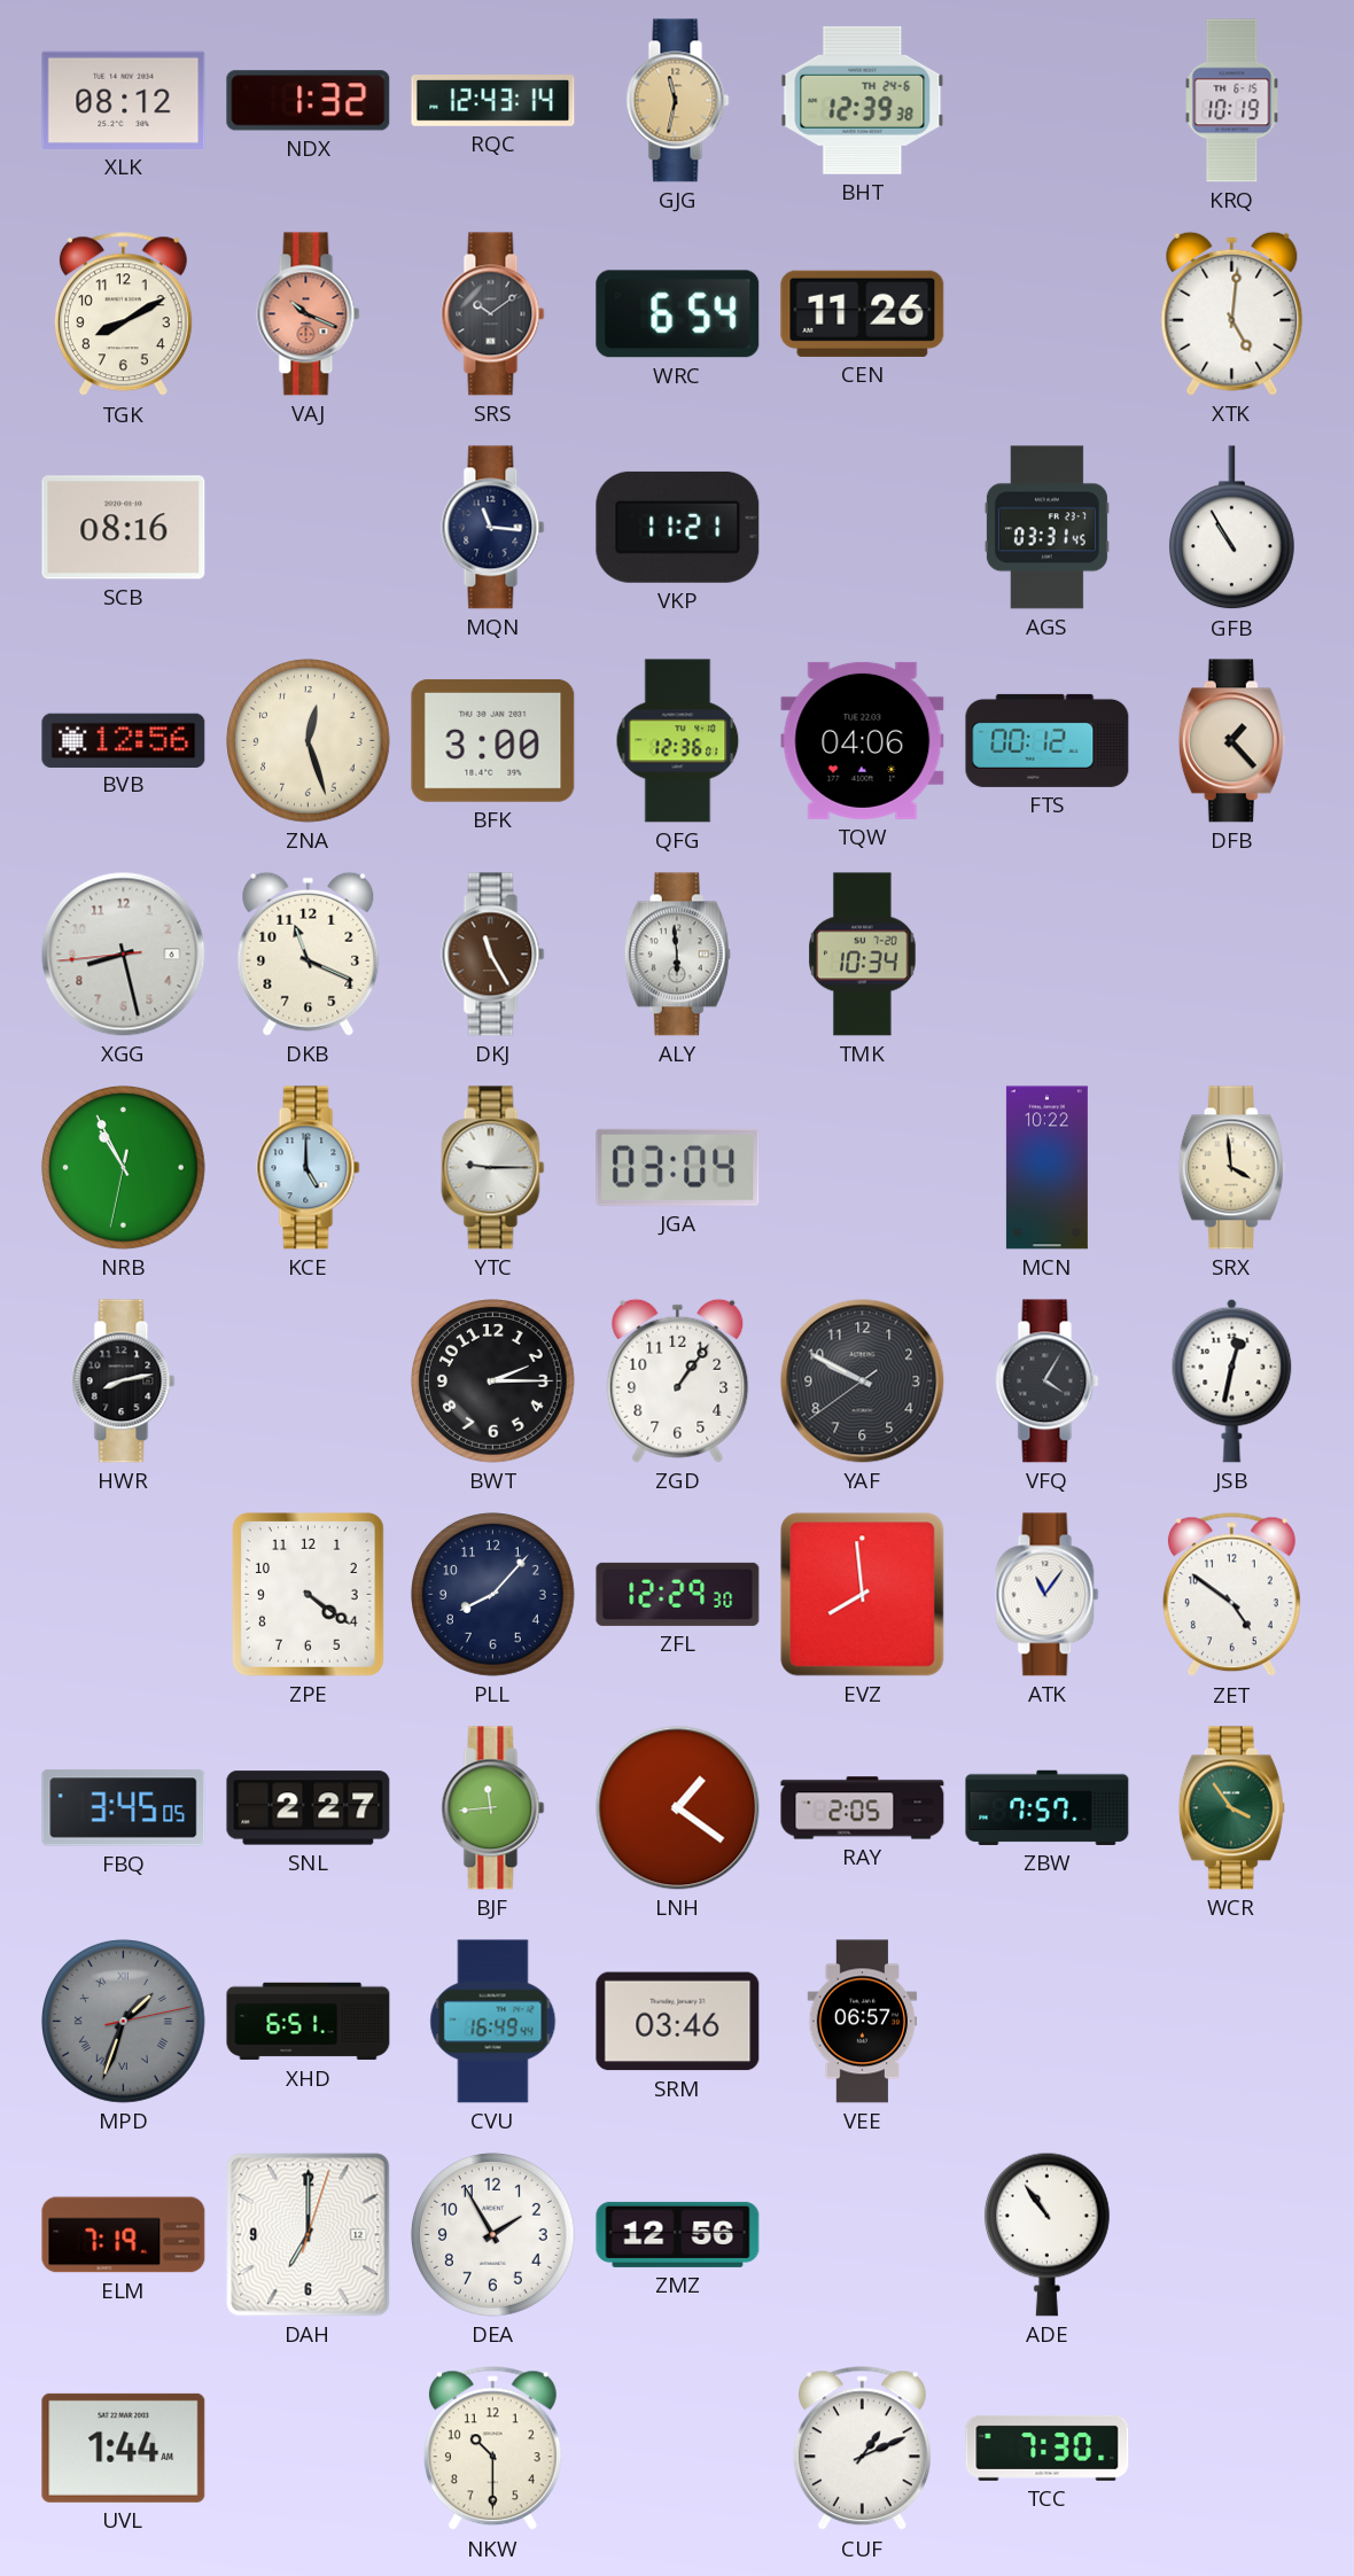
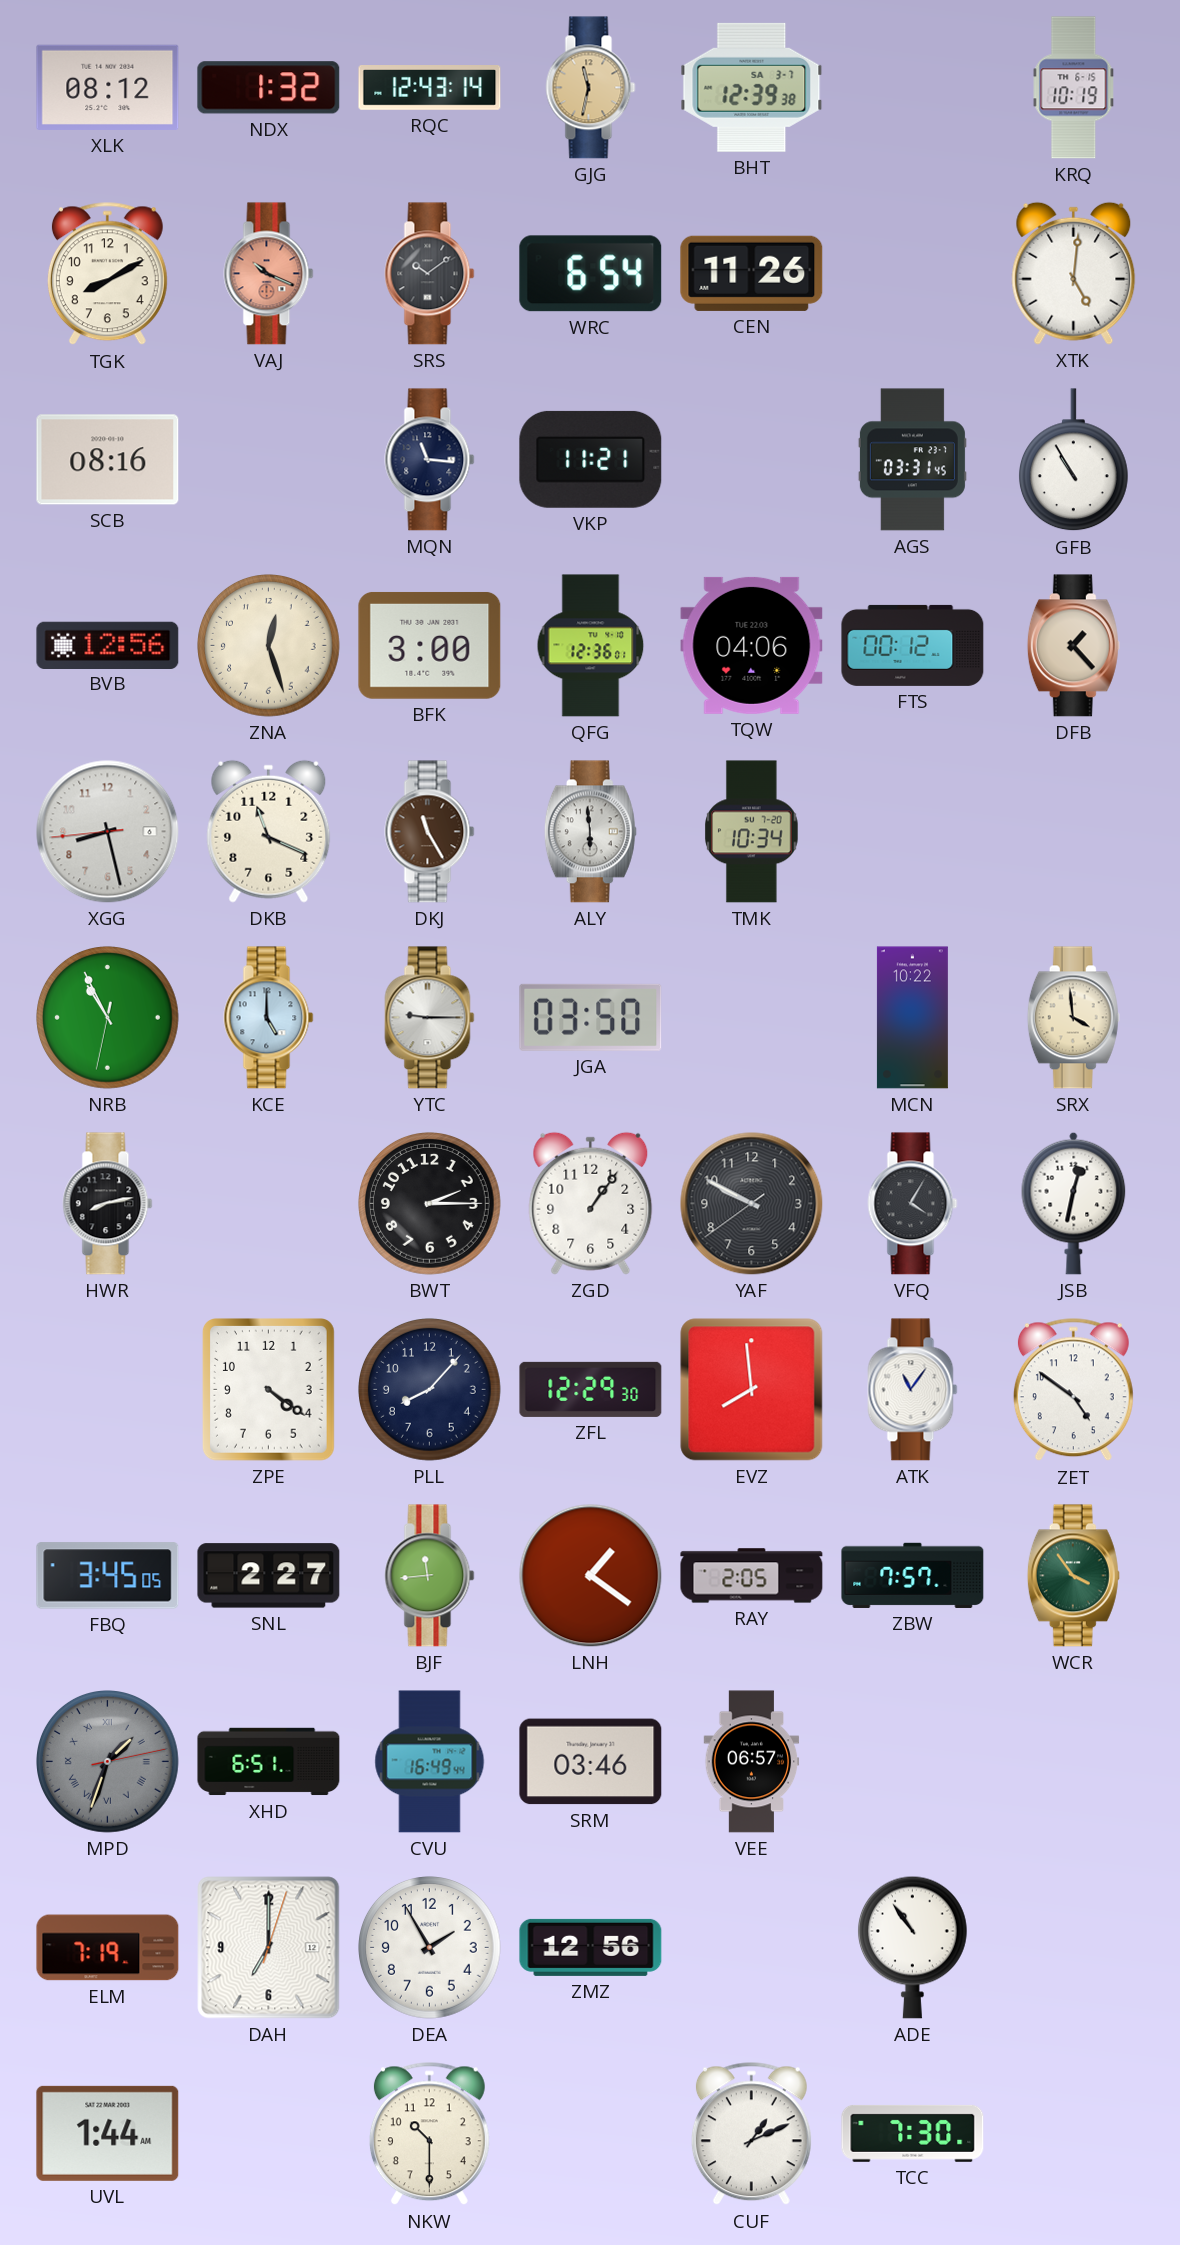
BHT date: TH 24-6 -> SA 3-7 (752, 87)
JGA: 03:04 -> 03:50 (591, 1017)
